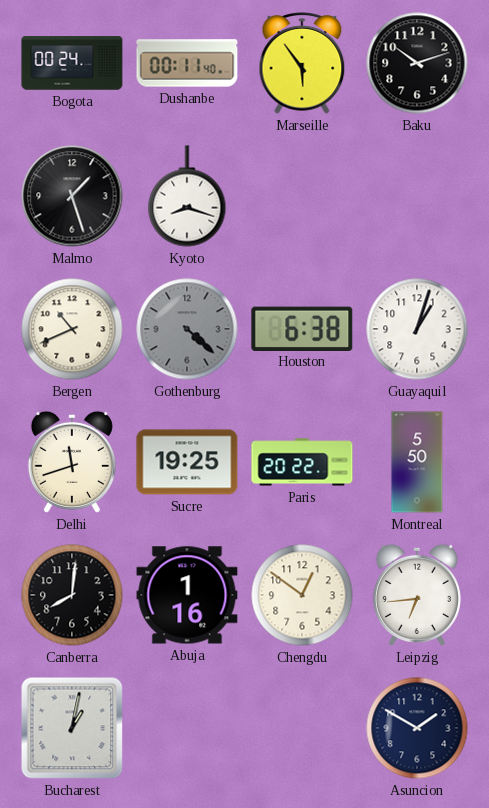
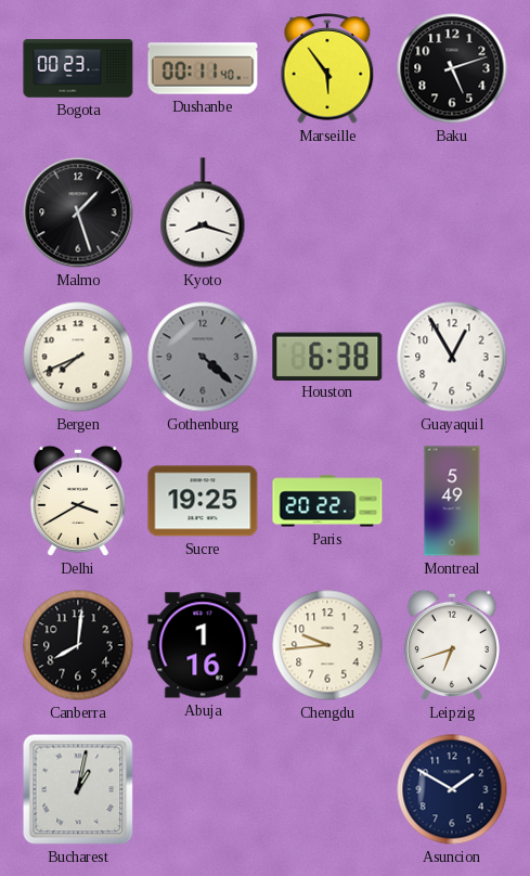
Bogota: 00:24 -> 00:23 (78, 68)
Baku: 10:12 -> 5:12 (452, 68)
Bergen: 10:41 -> 7:41 (78, 357)
Guayaquil: 1:03 -> 12:55 (452, 357)
Delhi: 11:42 -> 3:40 (78, 501)
Montreal: 5:50 -> 5:49 (452, 501)
Chengdu: 12:51 -> 9:44 (327, 645)
Leipzig: 6:44 -> 6:42 (452, 645)
